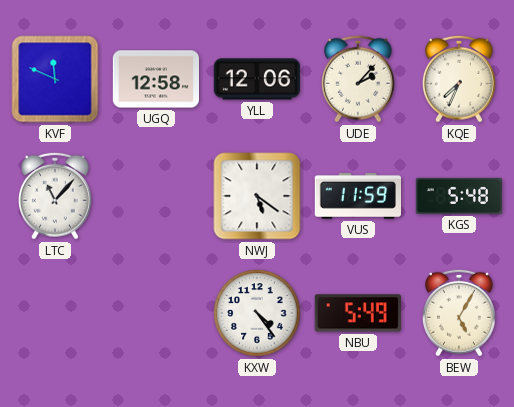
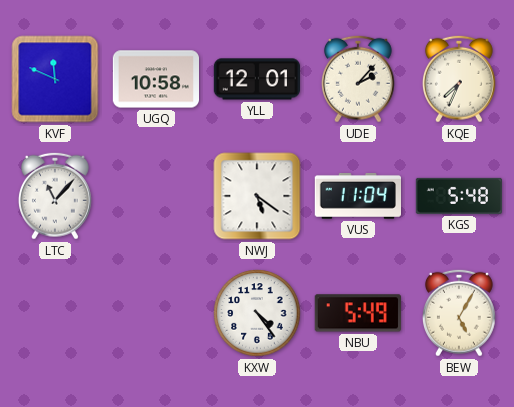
UGQ: 12:58 -> 10:58 (155, 79)
YLL: 12:06 -> 12:01 (256, 79)
VUS: 11:59 -> 11:04 (357, 196)
